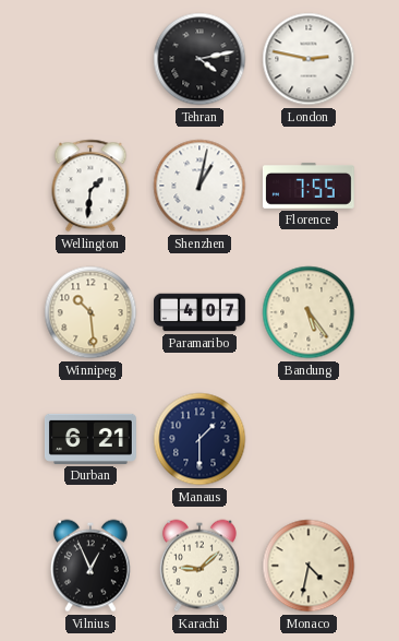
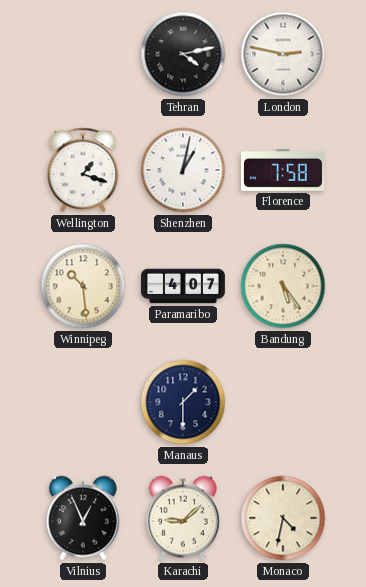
Wellington: 1:31 -> 1:18 (83, 170)
Florence: 7:55 -> 7:58 (283, 170)
Durban: 6:21 -> none (90, 439)
